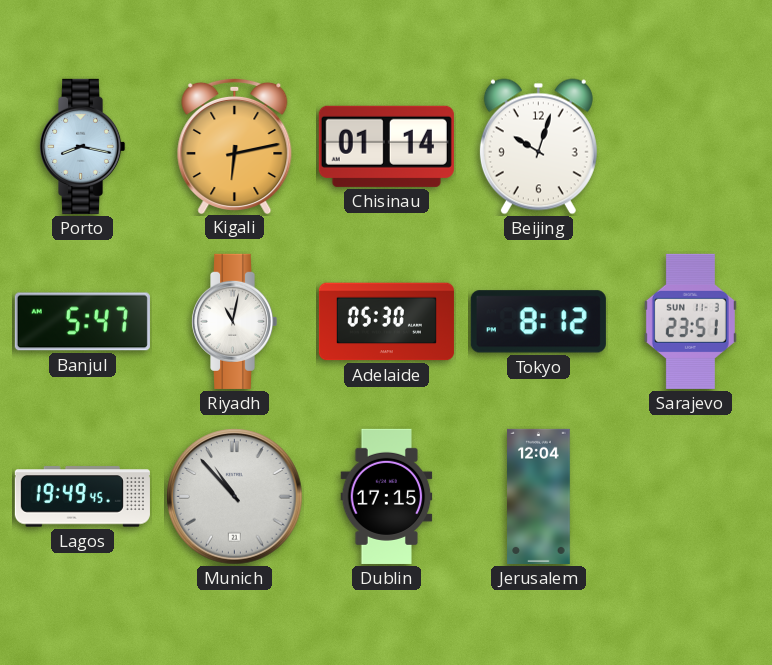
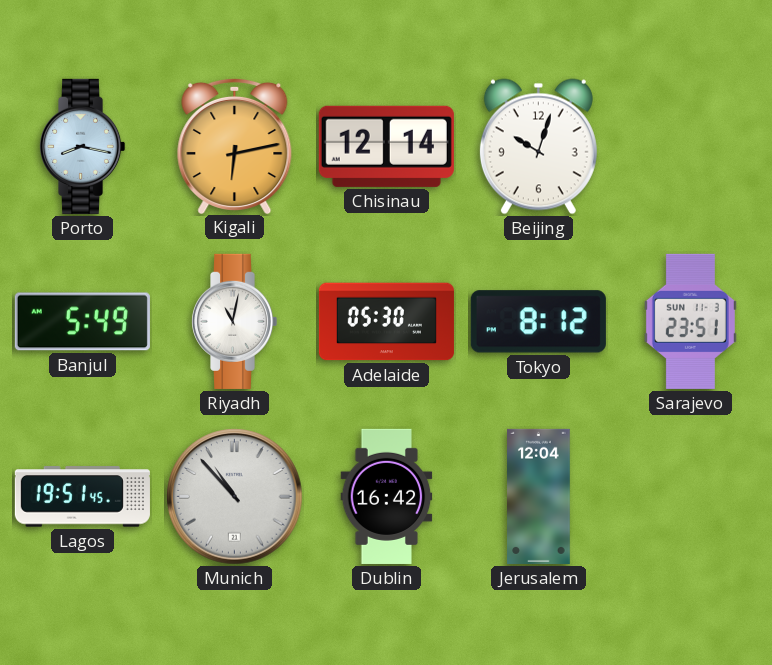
Chisinau: 01:14 -> 12:14 (386, 146)
Banjul: 5:47 -> 5:49 (82, 322)
Lagos: 19:49 -> 19:51 (82, 497)
Dublin: 17:15 -> 16:42 (387, 496)
